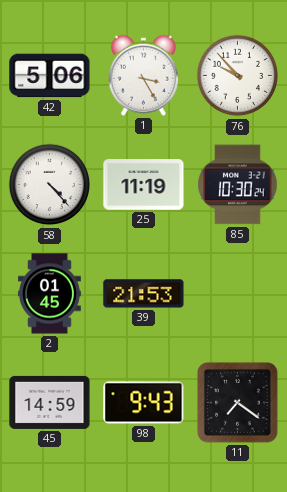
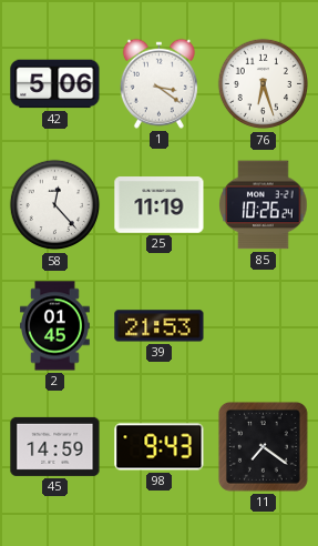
1: 3:25 -> 3:21 (158, 83)
76: 9:53 -> 6:27 (264, 84)
58: 4:23 -> 12:23 (55, 205)
85: 10:30 -> 10:26 (264, 205)
